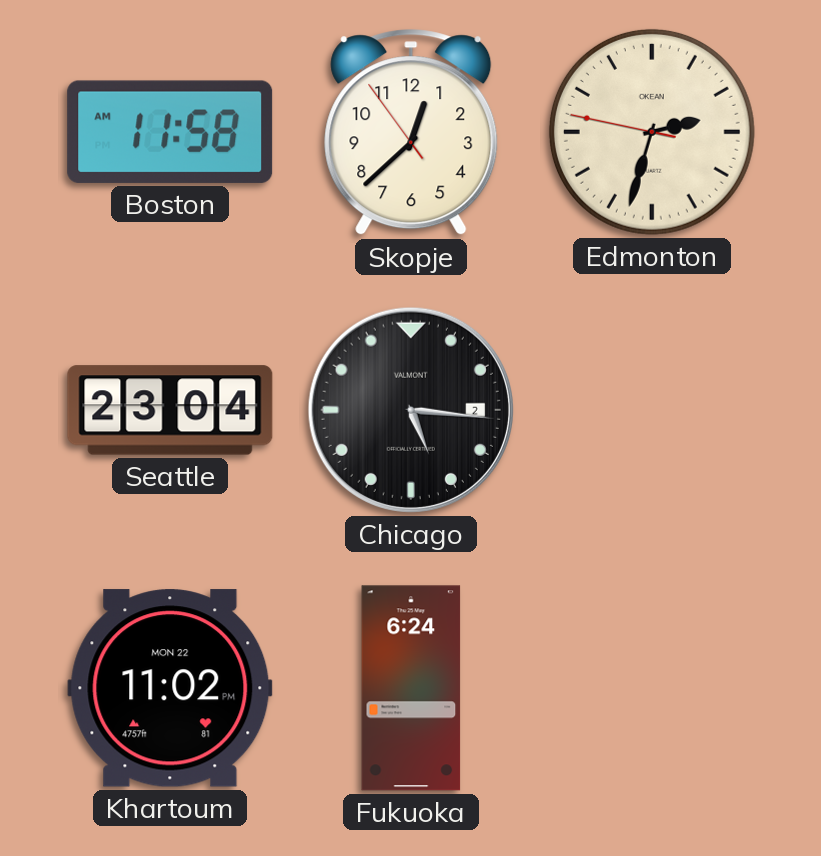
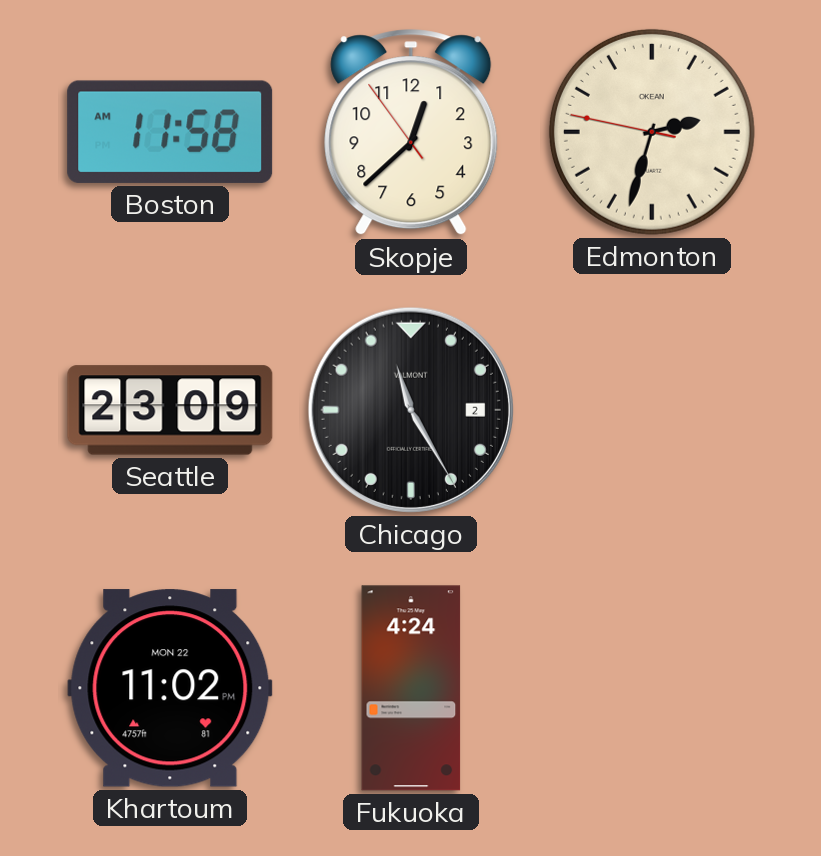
Seattle: 23:04 -> 23:09 (170, 410)
Chicago: 5:16 -> 11:25 (411, 410)
Fukuoka: 6:24 -> 4:24 (411, 688)
